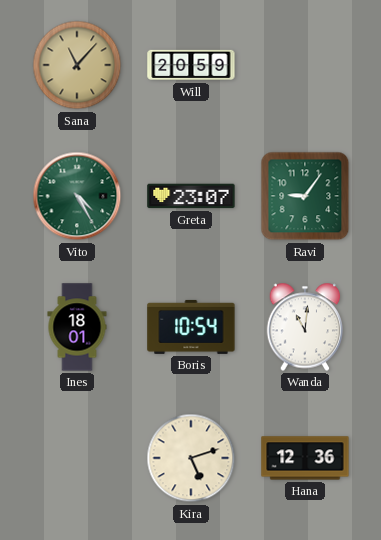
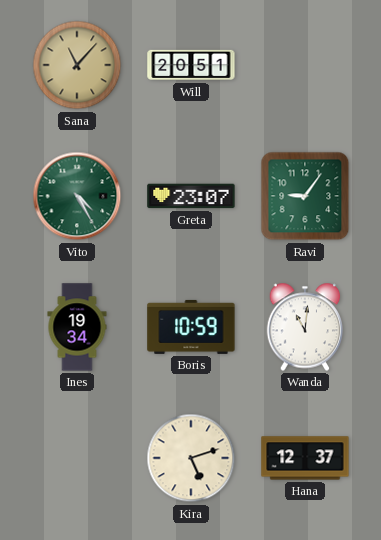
Will: 20:59 -> 20:51 (191, 65)
Ines: 18:01 -> 19:34 (77, 327)
Boris: 10:54 -> 10:59 (191, 327)
Hana: 12:36 -> 12:37 (305, 458)
